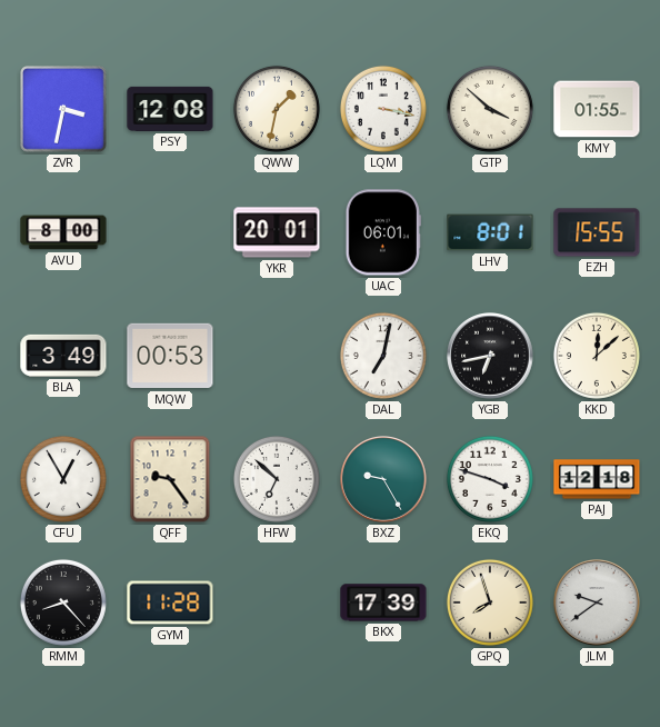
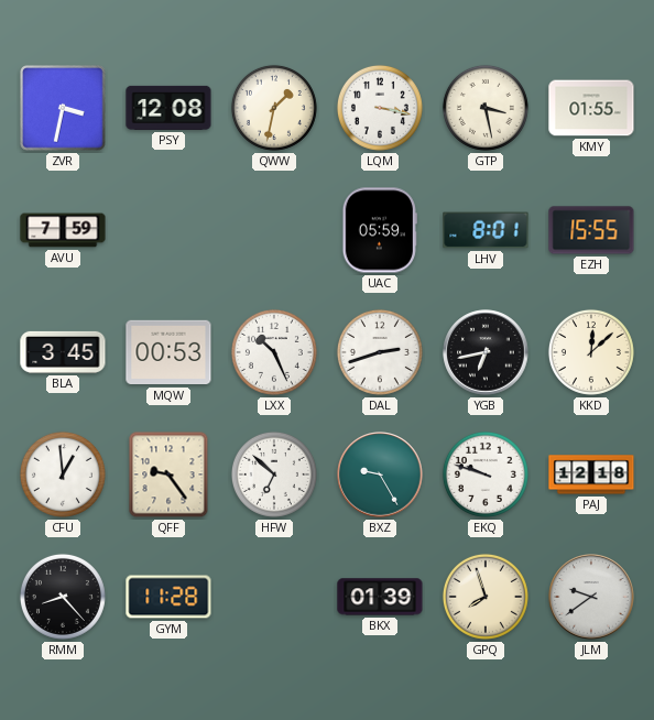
GTP: 3:52 -> 3:28 (486, 108)
AVU: 8:00 -> 7:59 (63, 230)
YKR: 20:01 -> none (277, 232)
UAC: 06:01 -> 05:59 (380, 230)
BLA: 3:49 -> 3:45 (63, 352)
LXX: none -> 10:26 (274, 352)
DAL: 7:02 -> 2:42 (380, 352)
CFU: 12:55 -> 12:59 (63, 474)
EKQ: 3:48 -> 9:48 (486, 474)
BKX: 17:39 -> 01:39 (380, 597)
